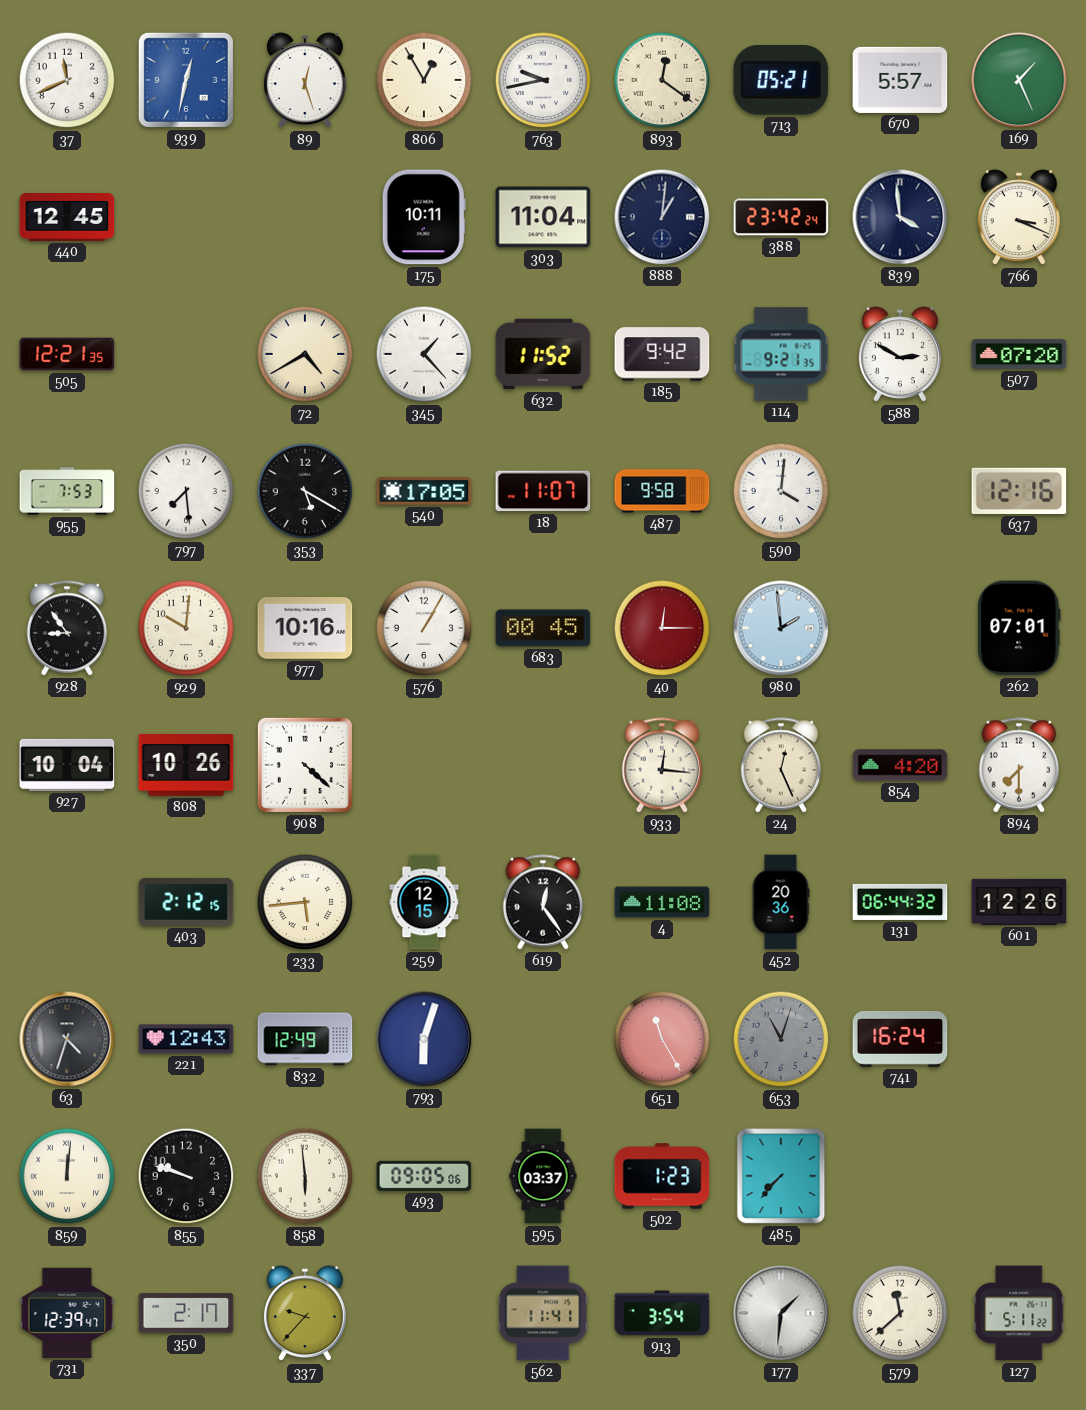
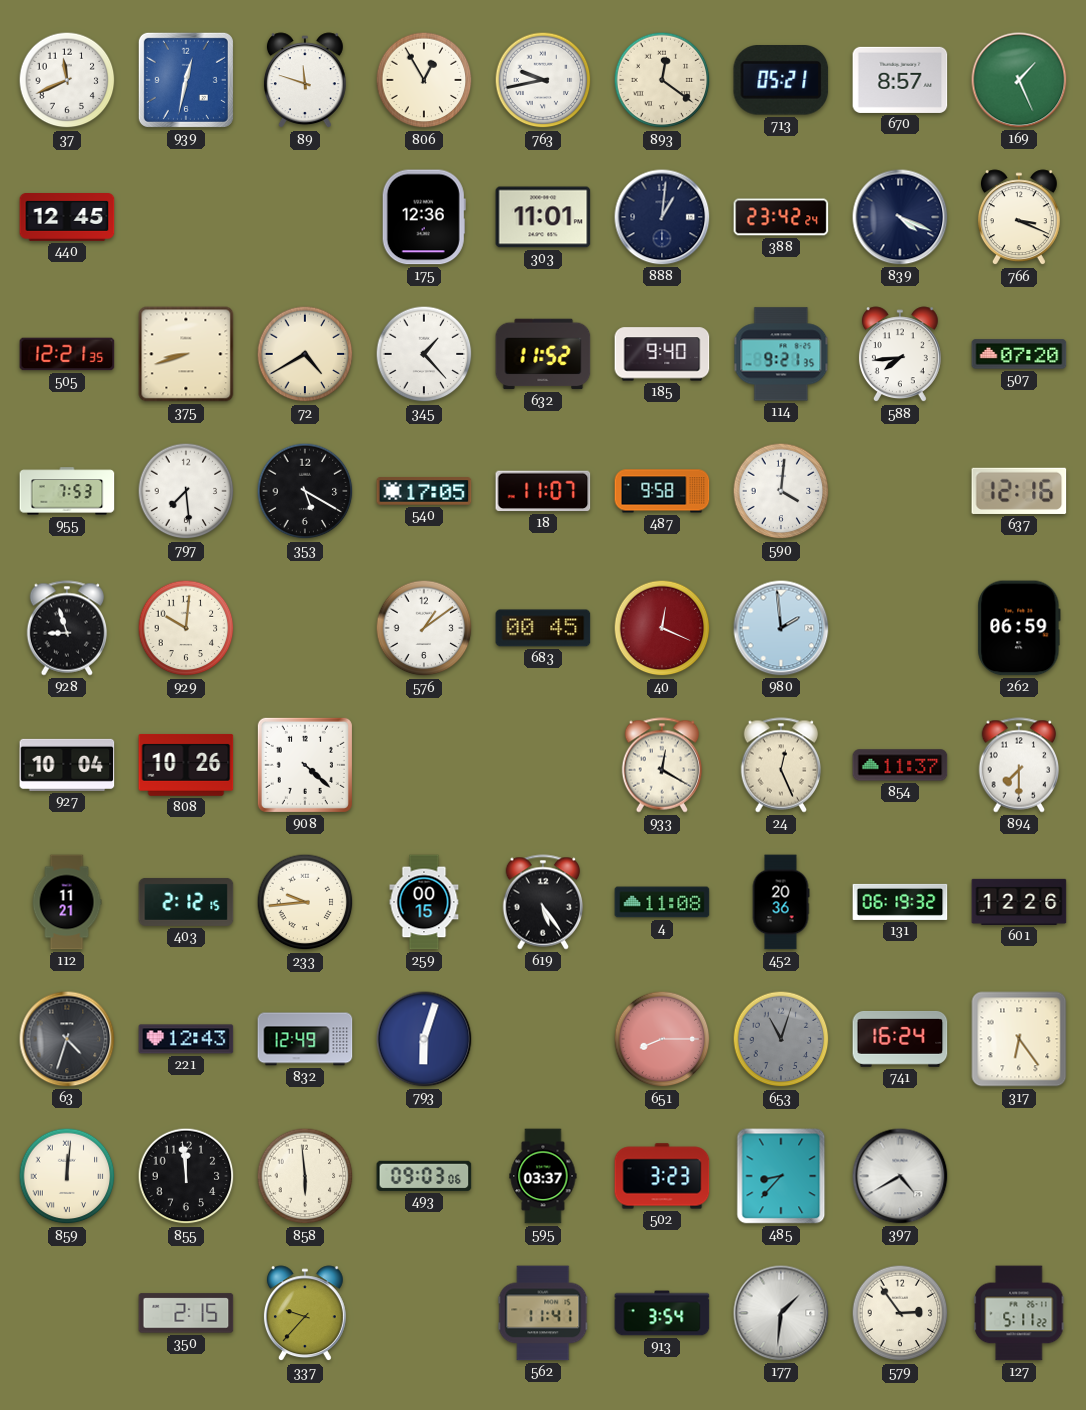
89: 12:27 -> 11:48 (305, 81)
670: 5:57 -> 8:57 (900, 80)
175: 10:11 -> 12:36 (424, 217)
303: 11:04 -> 11:01 (543, 217)
839: 3:59 -> 4:19 (900, 217)
375: none -> 8:42 (186, 354)
185: 9:42 -> 9:40 (662, 354)
588: 2:50 -> 7:44 (900, 355)
928: 8:54 -> 8:57 (67, 628)
977: 10:16 -> none (305, 628)
576: 1:05 -> 1:09 (424, 628)
40: 12:15 -> 12:19 (662, 628)
262: 07:01 -> 06:59 (1019, 628)
933: 12:16 -> 12:20 (662, 765)
854: 4:20 -> 11:37 (900, 765)
112: none -> 11:21 (67, 902)
233: 5:44 -> 9:44 (305, 902)
259: 12:15 -> 00:15 (424, 902)
619: 12:24 -> 5:24 (543, 902)
131: 06:44 -> 06:19 (900, 902)
651: 11:25 -> 8:15 (662, 1039)
317: none -> 6:24 (1019, 1039)
855: 9:48 -> 11:59 (186, 1176)
493: 09:05 -> 09:03 (424, 1176)
502: 1:23 -> 3:23 (662, 1176)
485: 7:37 -> 8:37 (781, 1176)
397: none -> 4:40 (900, 1176)
731: 12:39 -> none (67, 1313)
350: 2:17 -> 2:15 (186, 1313)
579: 11:38 -> 2:54 (900, 1313)
